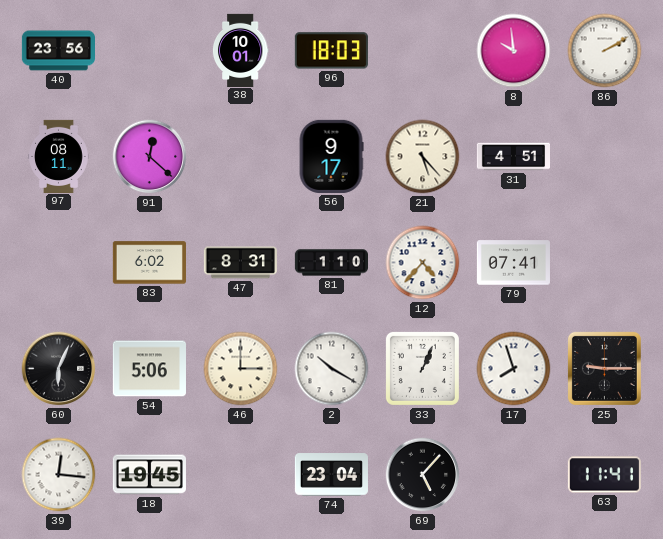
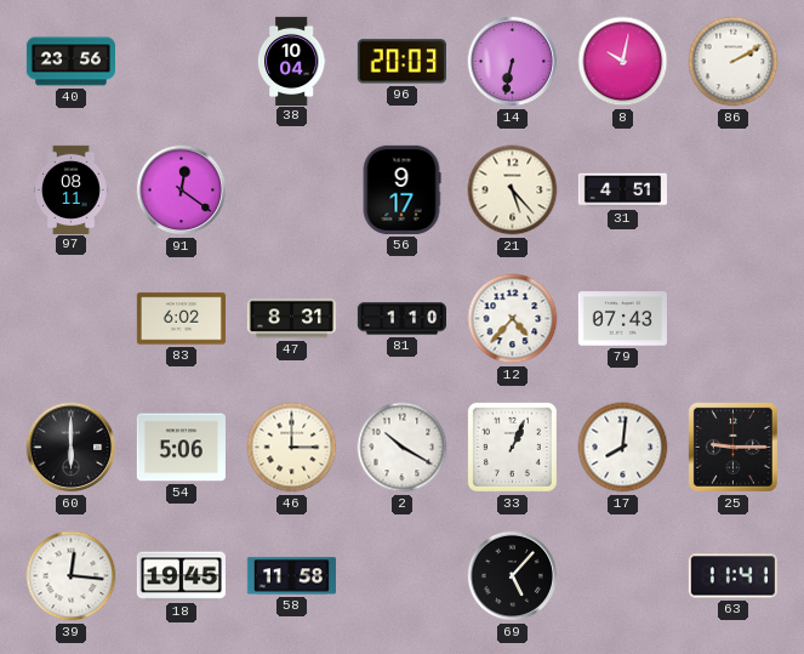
38: 10:01 -> 10:04 (291, 61)
96: 18:03 -> 20:03 (401, 62)
14: none -> 6:32 (513, 62)
8: 9:59 -> 10:02 (623, 62)
91: 12:22 -> 12:21 (182, 190)
79: 07:41 -> 07:43 (622, 319)
60: 6:04 -> 6:00 (72, 448)
17: 7:57 -> 8:01 (623, 448)
58: none -> 11:58 (291, 576)
74: 23:04 -> none (331, 475)
